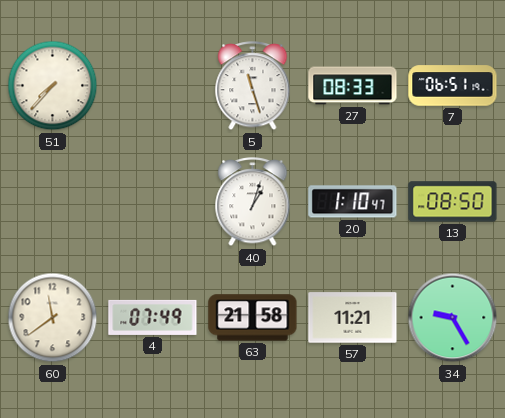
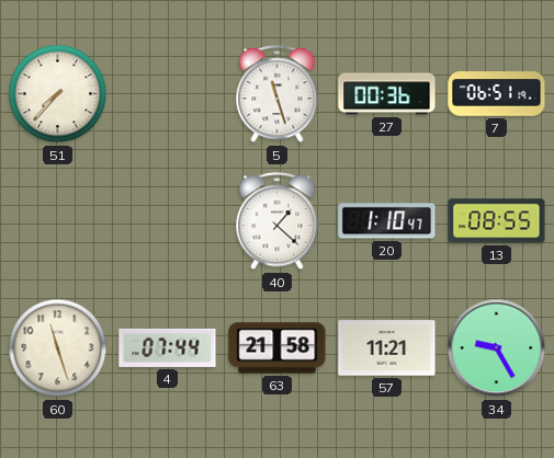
27: 08:33 -> 00:36 (387, 94)
40: 1:03 -> 1:22 (278, 221)
13: 08:50 -> 08:55 (497, 221)
60: 11:39 -> 11:27 (58, 348)
4: 07:49 -> 07:44 (168, 347)
